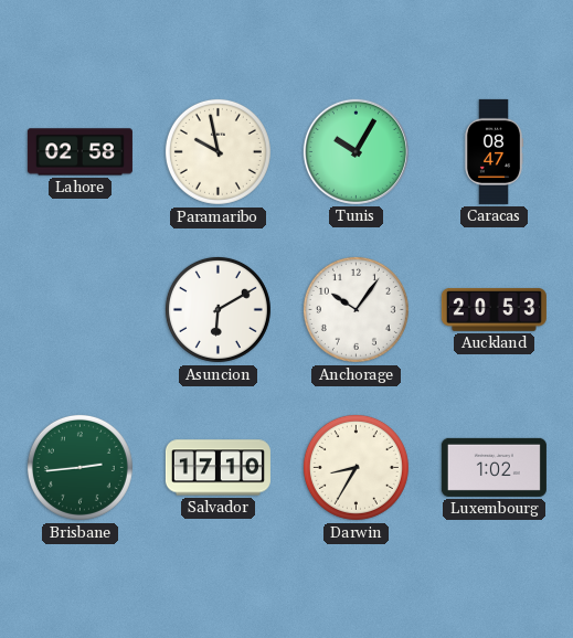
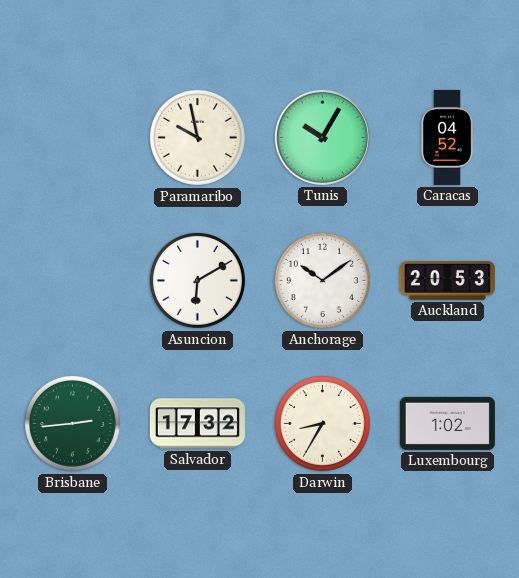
Lahore: 02:58 -> none (79, 152)
Caracas: 08:47 -> 04:52 (447, 137)
Anchorage: 10:06 -> 10:09 (322, 280)
Salvador: 17:10 -> 17:32 (197, 424)
